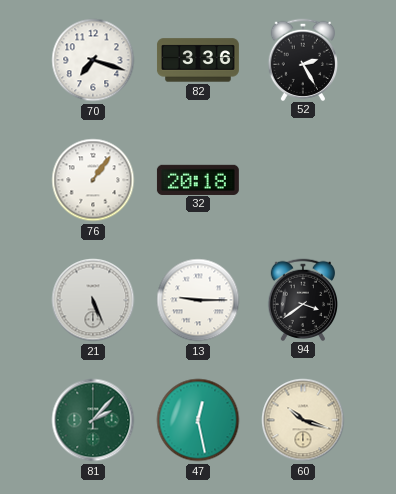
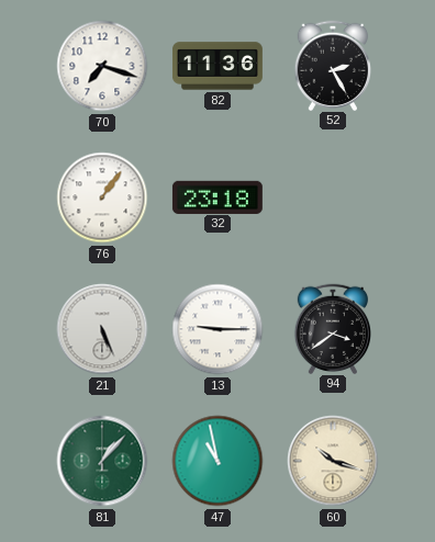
82: 3:36 -> 11:36 (217, 66)
32: 20:18 -> 23:18 (217, 196)
81: 2:07 -> 1:07 (102, 461)
47: 12:28 -> 10:58 (217, 461)
